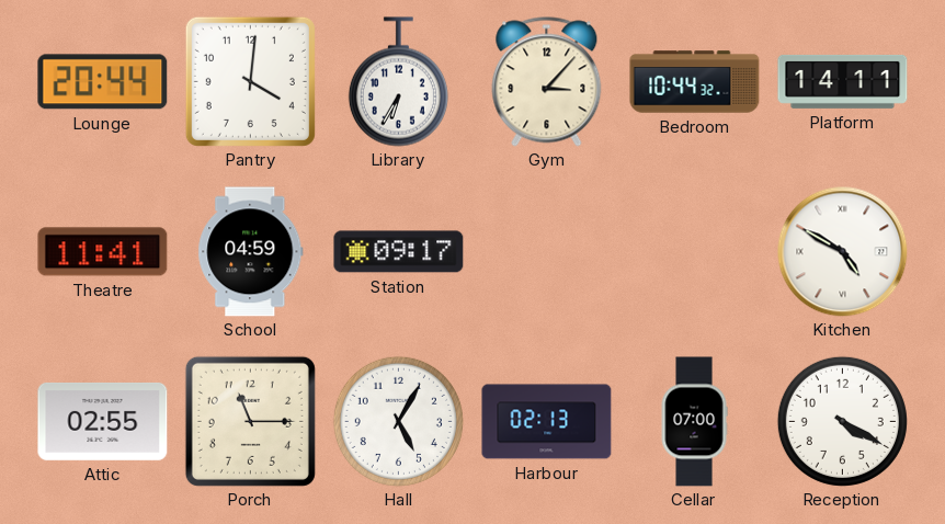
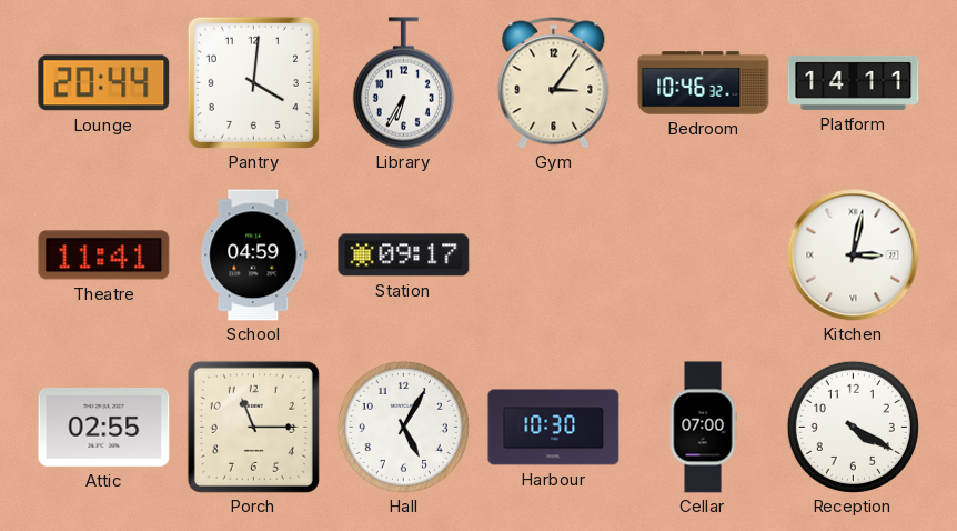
Gym: 3:07 -> 3:06 (554, 83)
Bedroom: 10:44 -> 10:46 (704, 83)
Kitchen: 4:50 -> 3:02 (854, 256)
Harbour: 02:13 -> 10:30 (554, 428)
